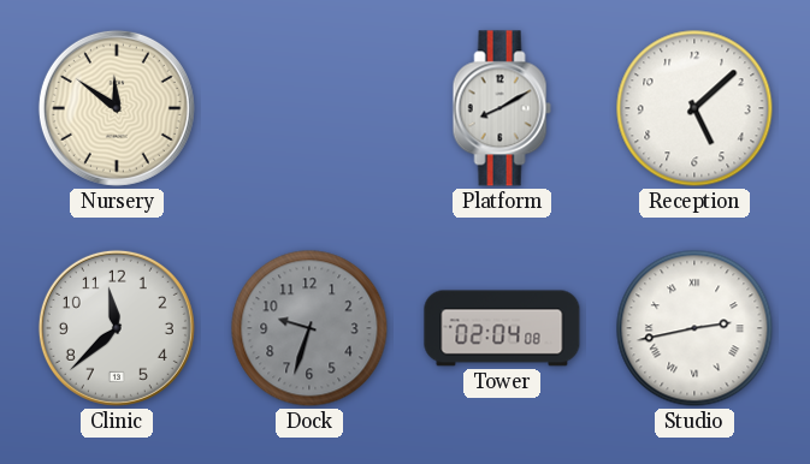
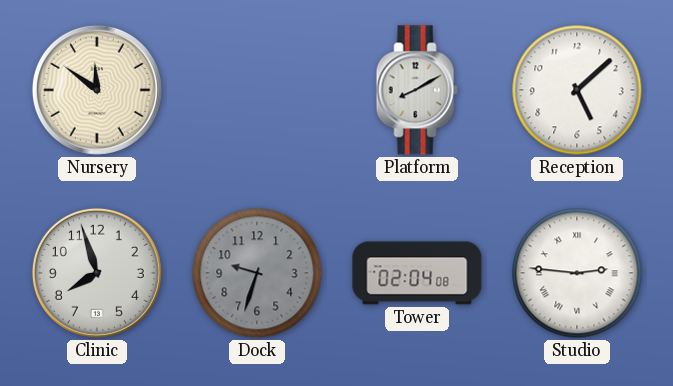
Clinic: 11:38 -> 7:57 (97, 273)
Studio: 2:43 -> 2:46 (577, 273)
